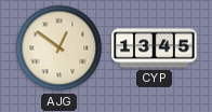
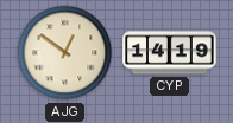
CYP: 13:45 -> 14:19 (170, 53)
